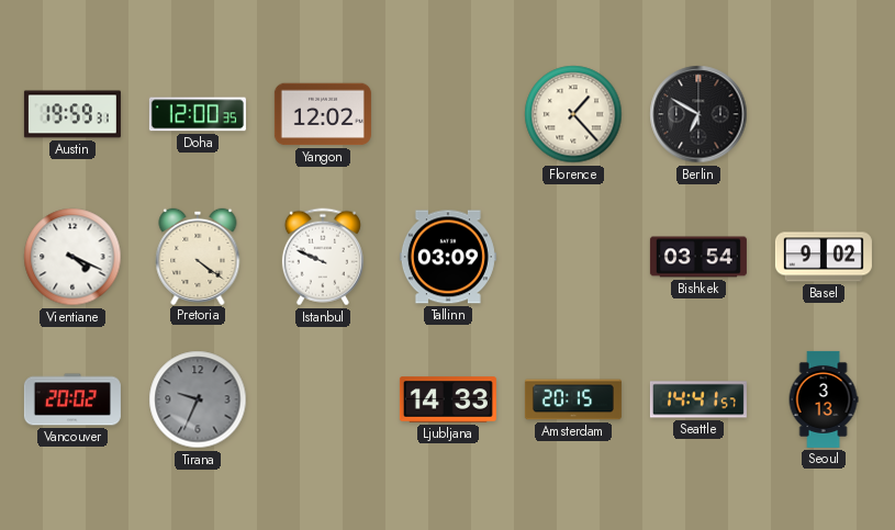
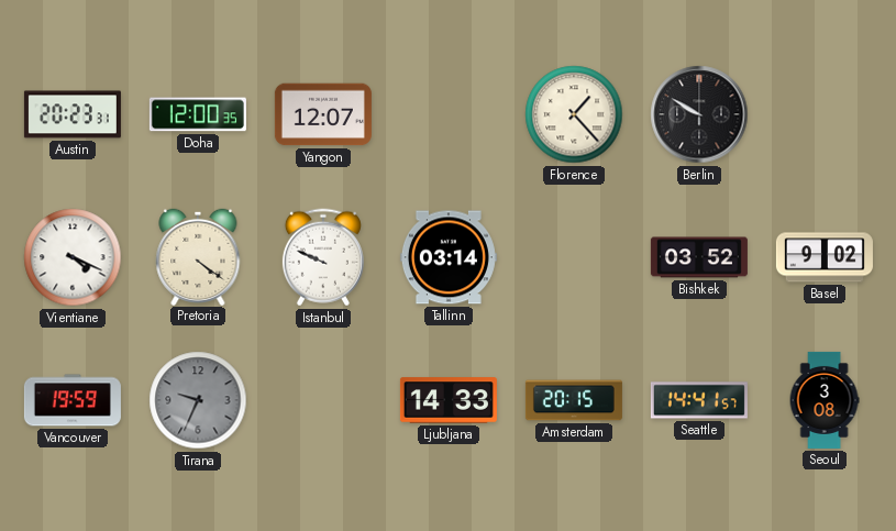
Austin: 19:59 -> 20:23 (73, 114)
Yangon: 12:02 -> 12:07 (323, 114)
Berlin: 6:50 -> 9:50 (699, 114)
Tallinn: 03:09 -> 03:14 (449, 257)
Bishkek: 03:54 -> 03:52 (699, 257)
Vancouver: 20:02 -> 19:59 (73, 400)
Seoul: 3:13 -> 3:08 (825, 400)
